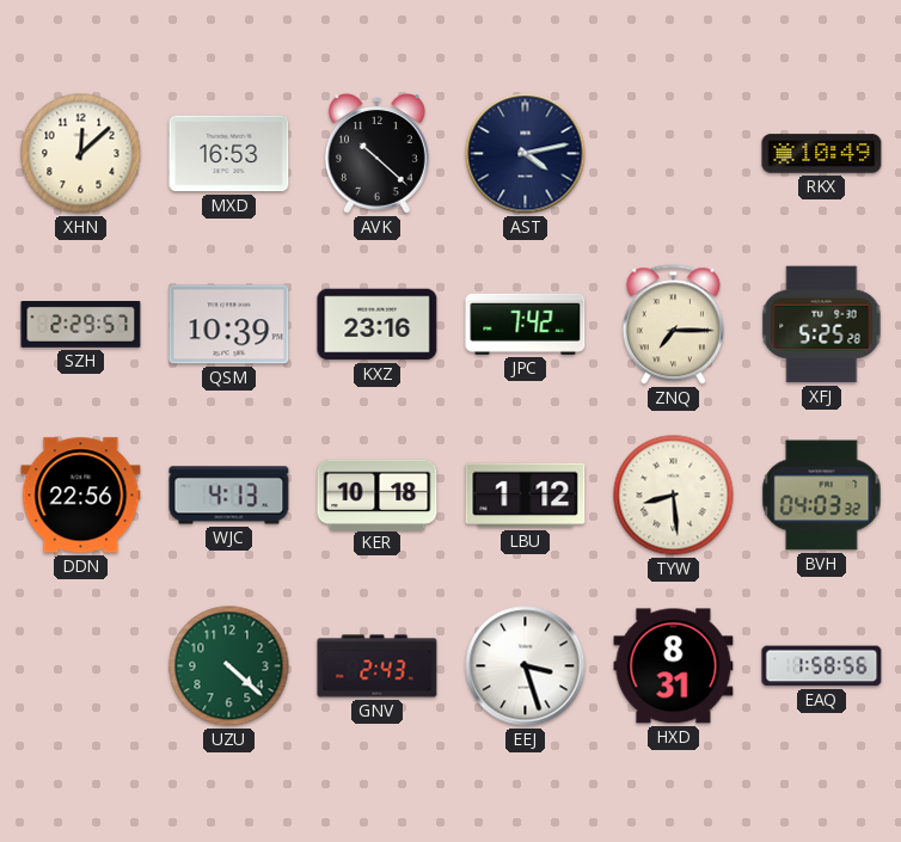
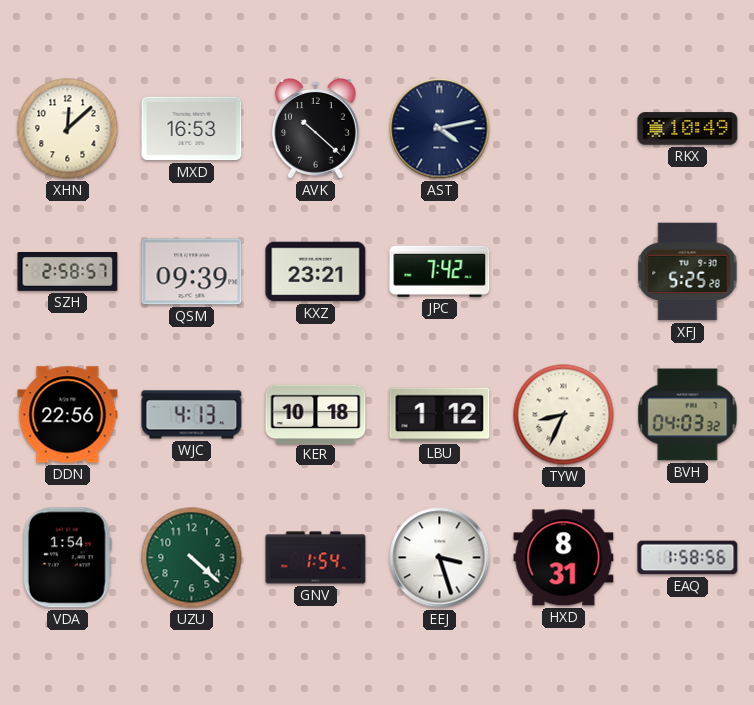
SZH: 2:29 -> 2:58 (68, 272)
QSM: 10:39 -> 09:39 (192, 272)
KXZ: 23:16 -> 23:21 (316, 272)
ZNQ: 7:15 -> none (673, 325)
TYW: 8:29 -> 8:34 (564, 415)
VDA: none -> 1:54 (67, 558)
GNV: 2:43 -> 1:54 (316, 558)
